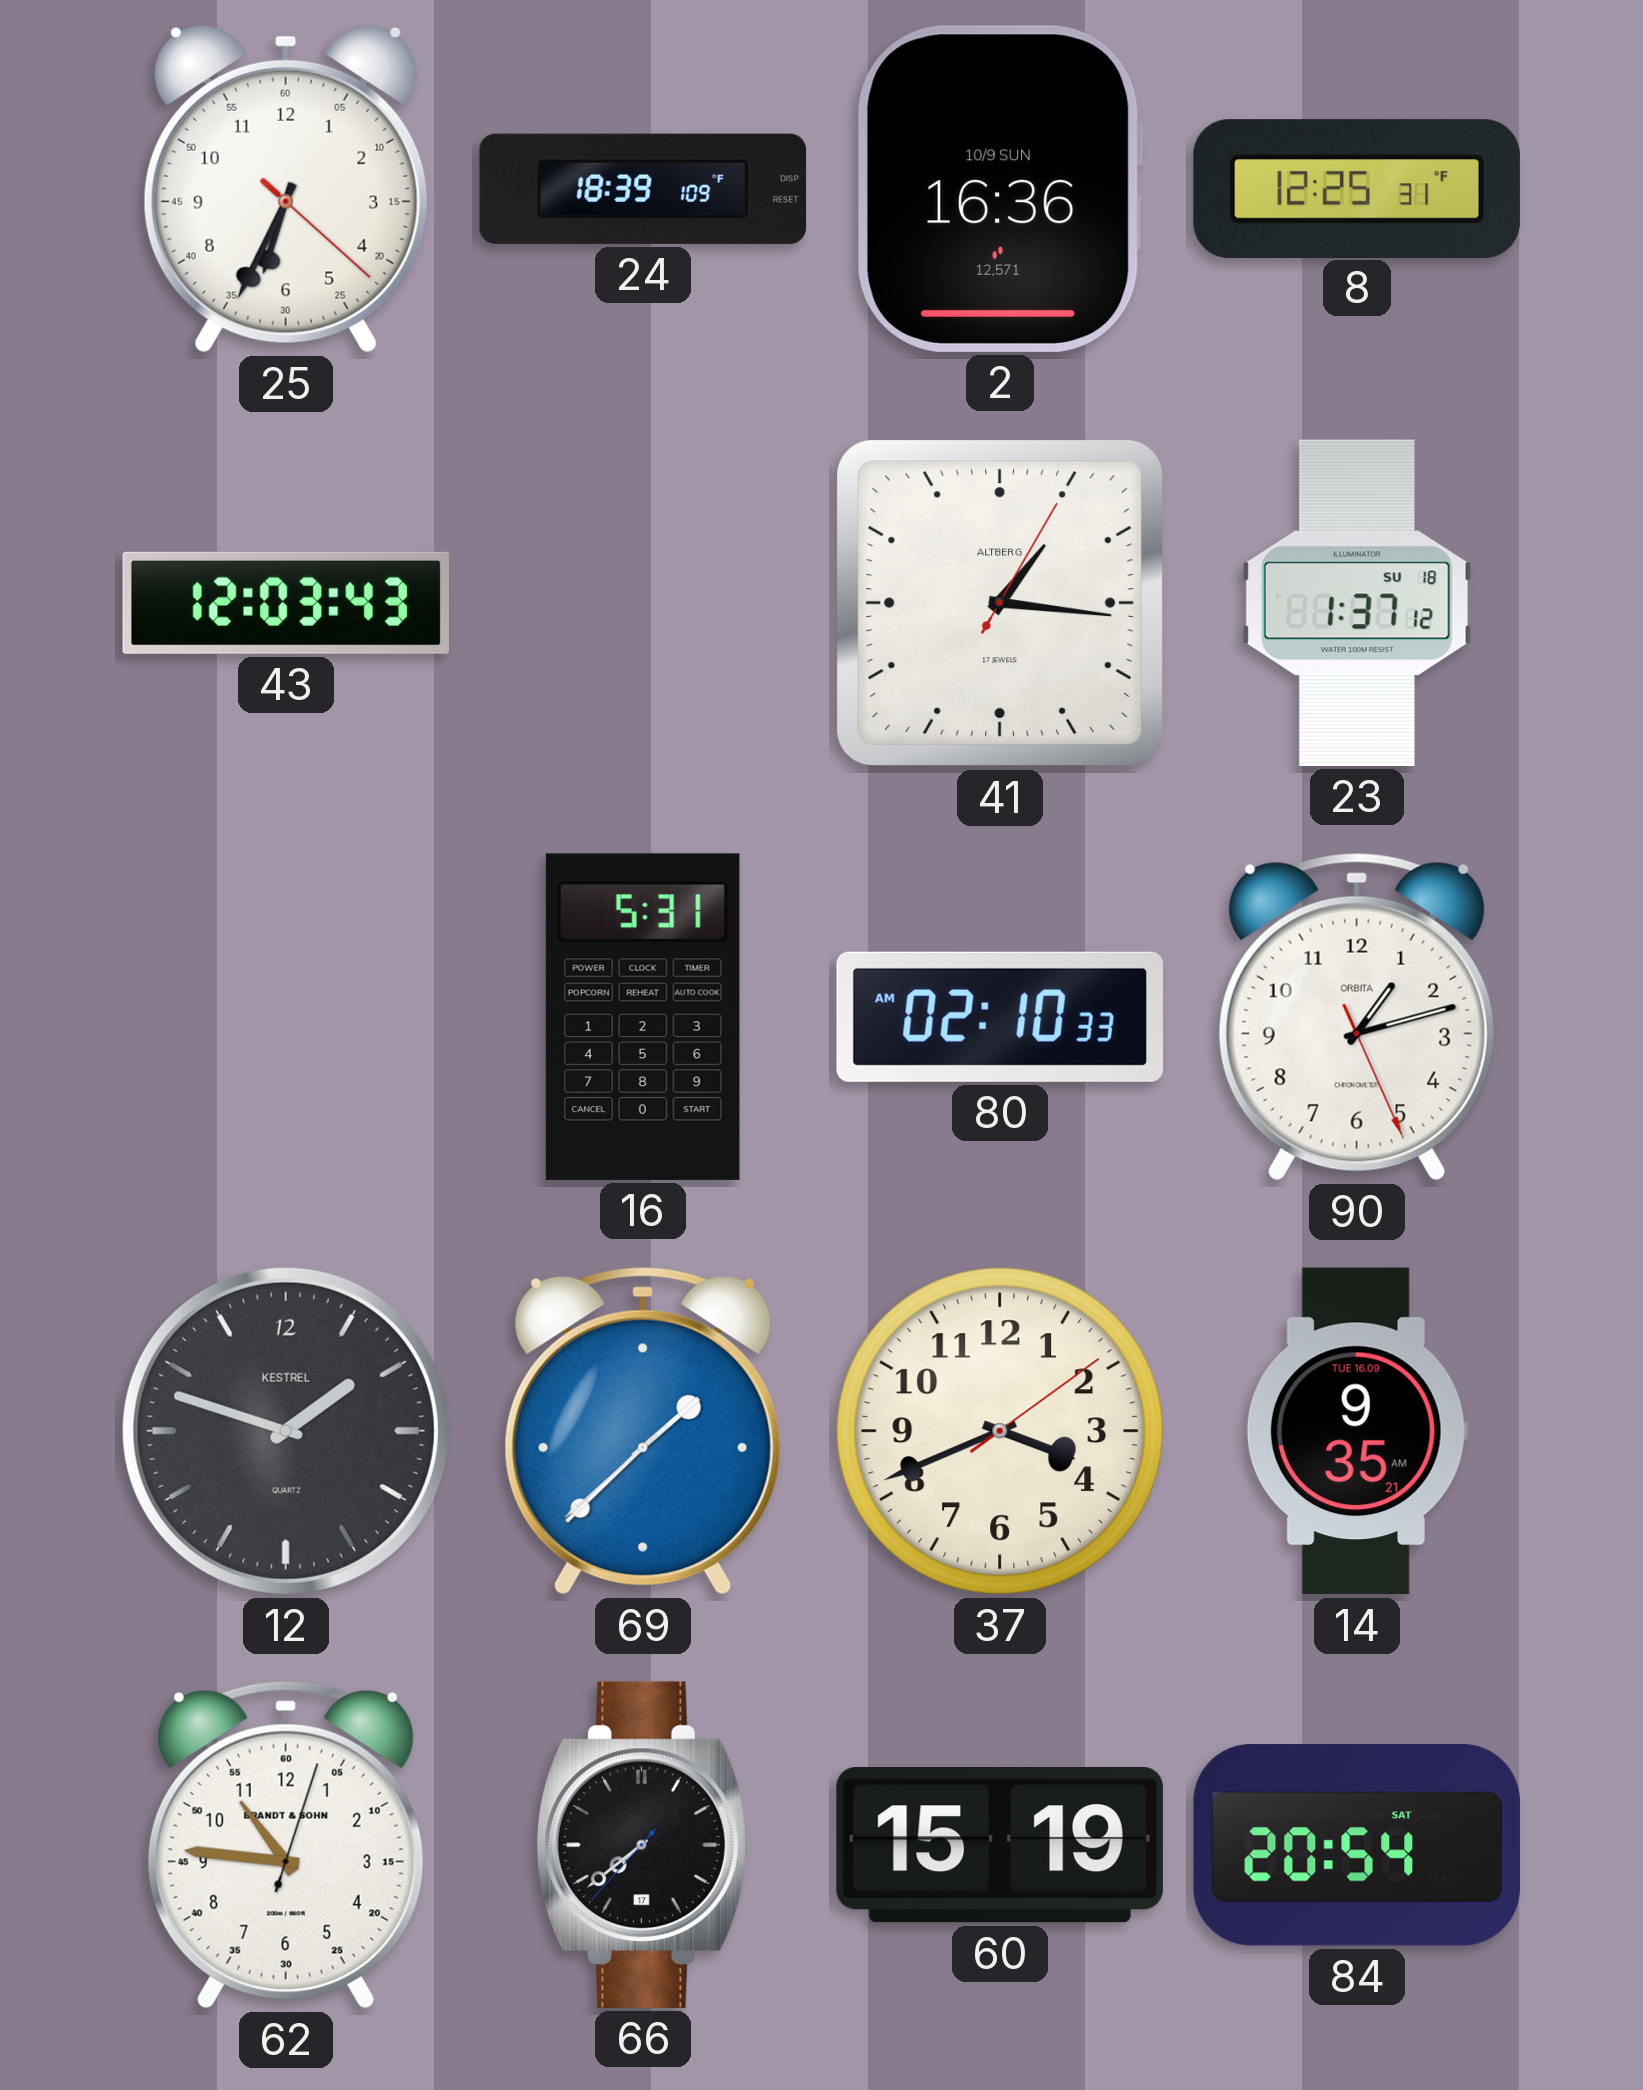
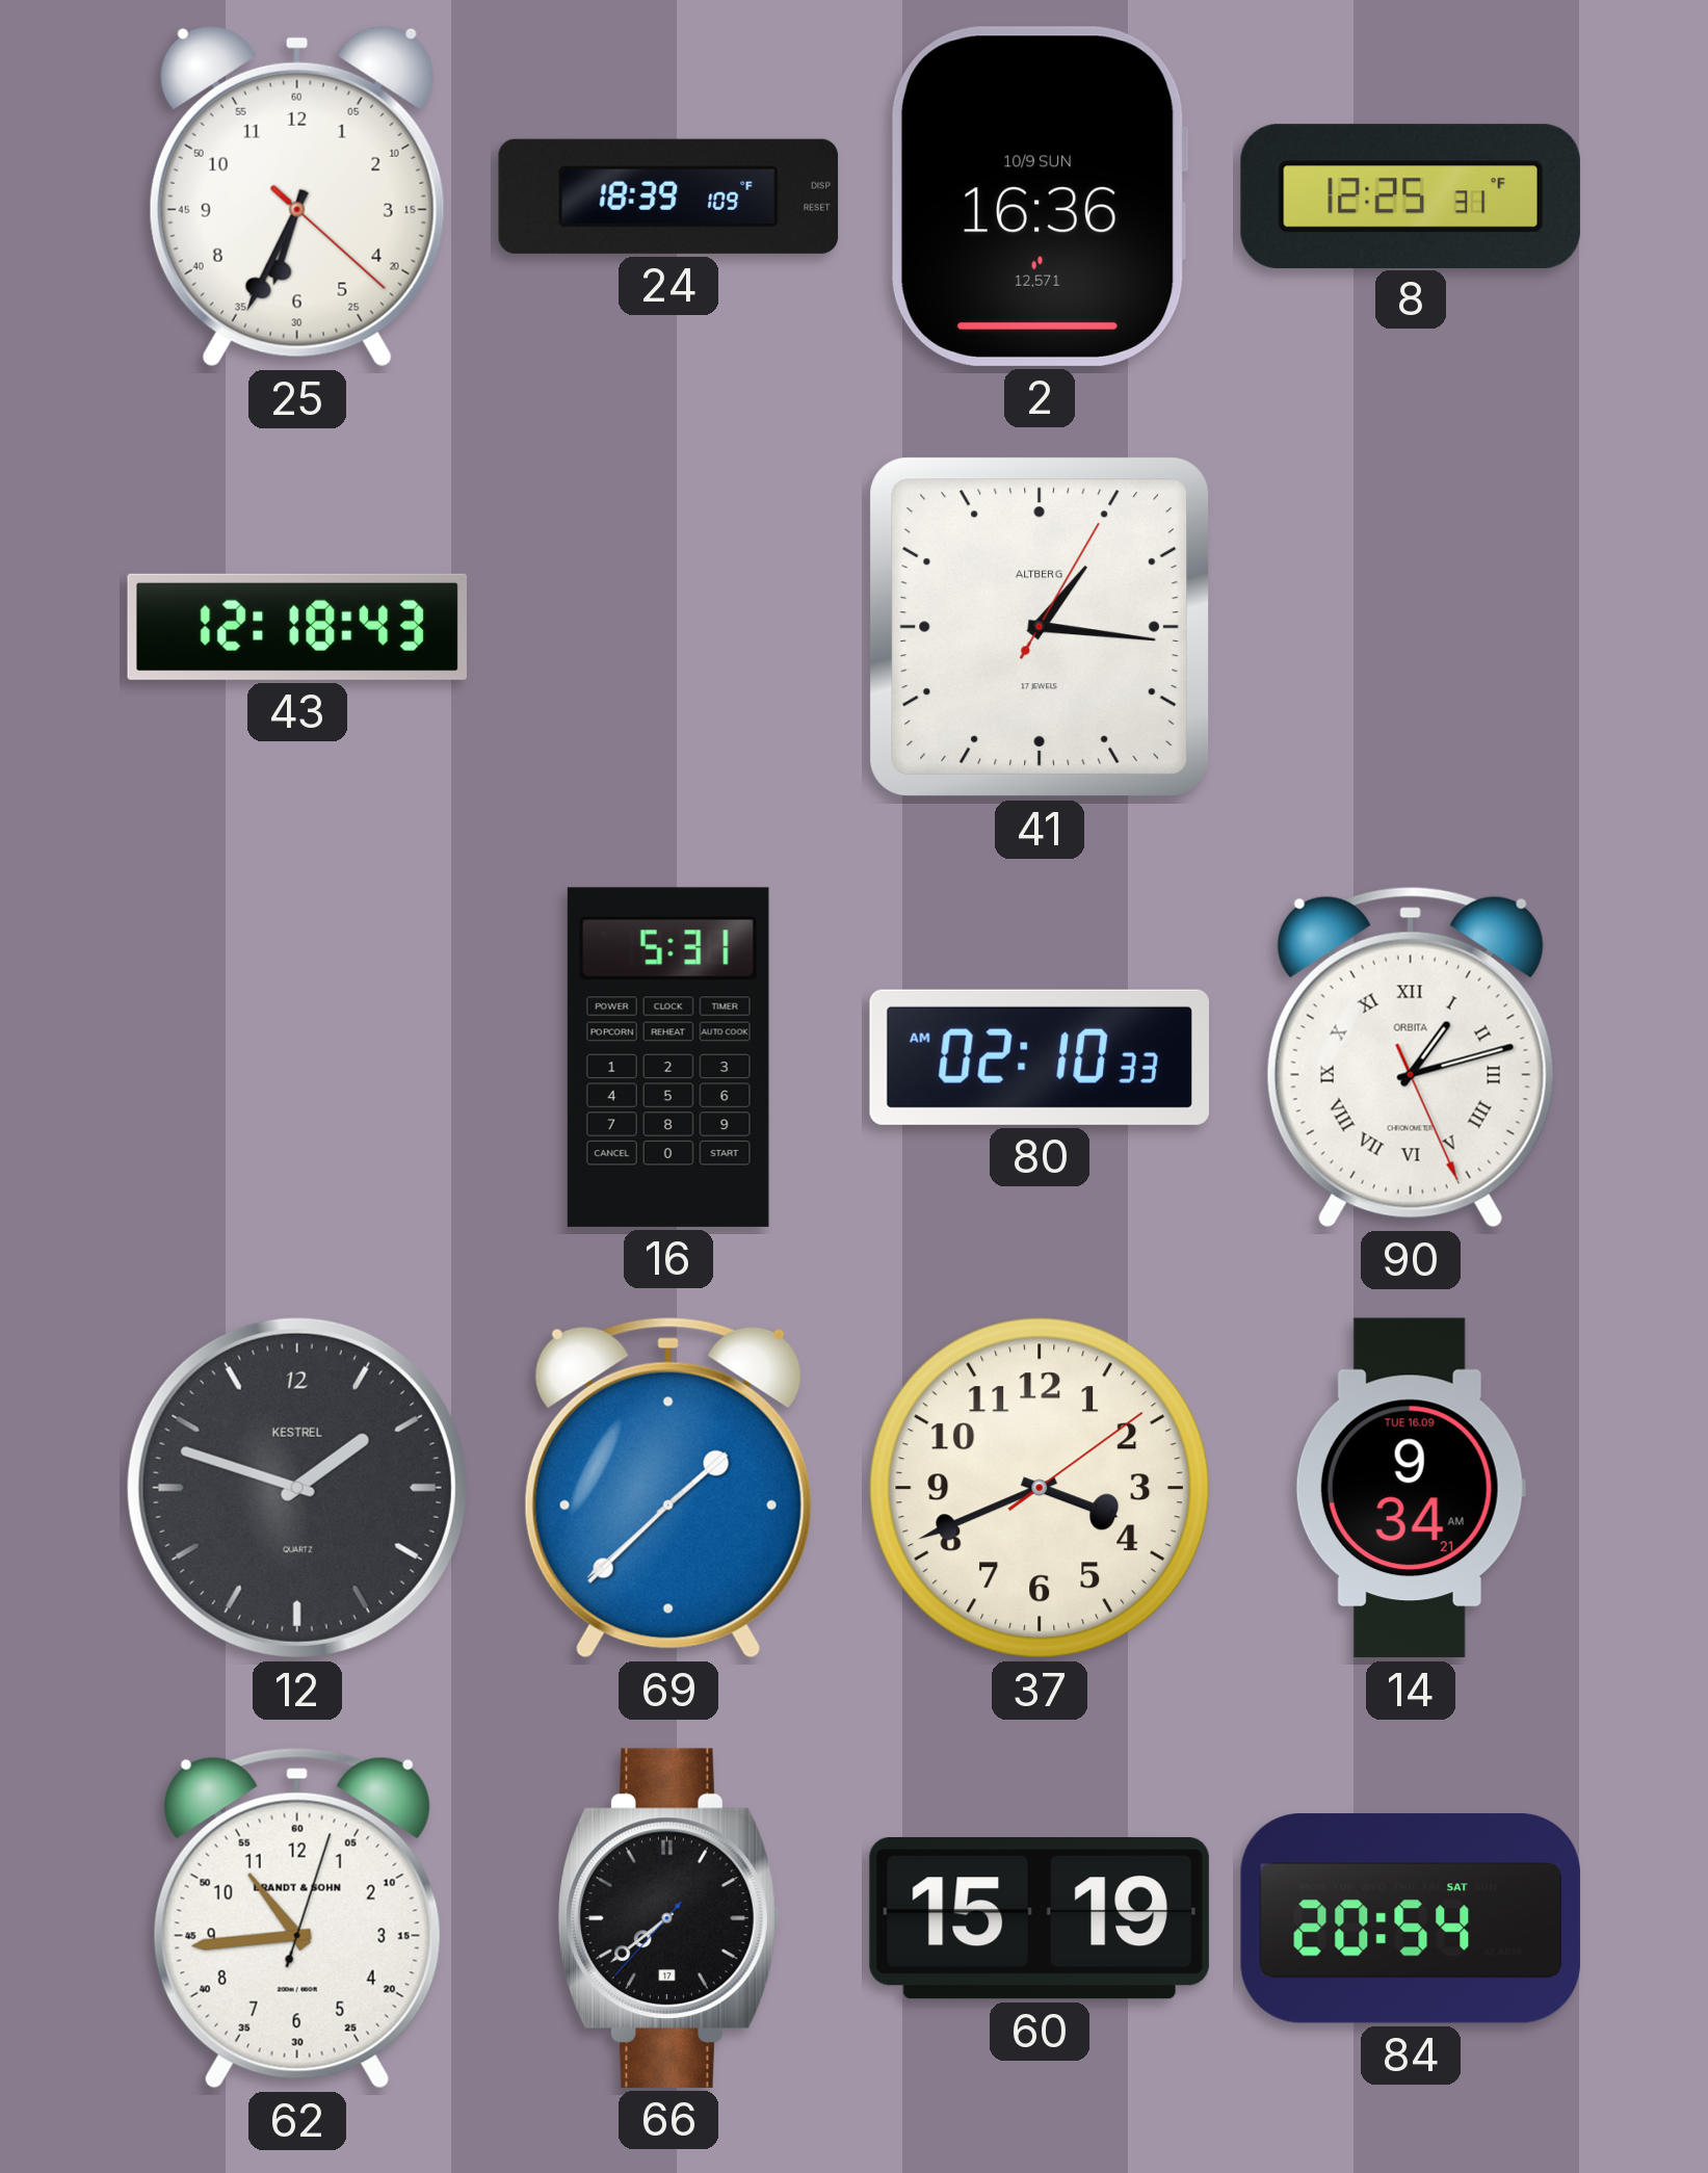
43: 12:03 -> 12:18 (296, 627)
23: 1:37 -> none (1357, 603)
90 numerals: Arabic -> Roman (1411, 1057)
14: 9:35 -> 9:34 (1411, 1488)
62: 10:46 -> 10:44 (297, 1918)
